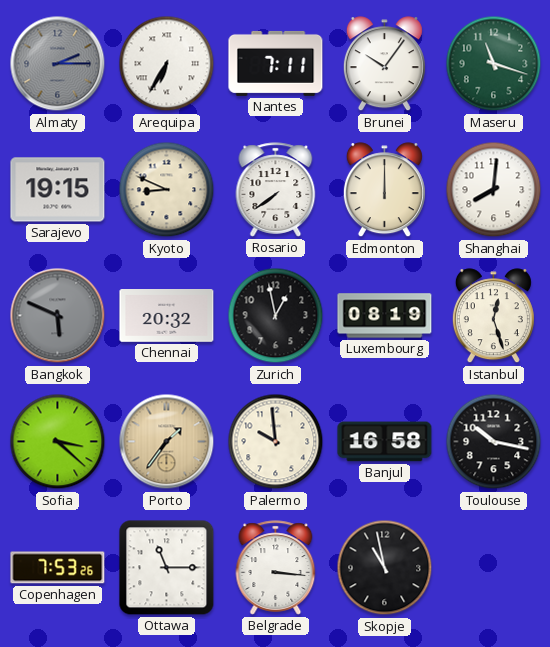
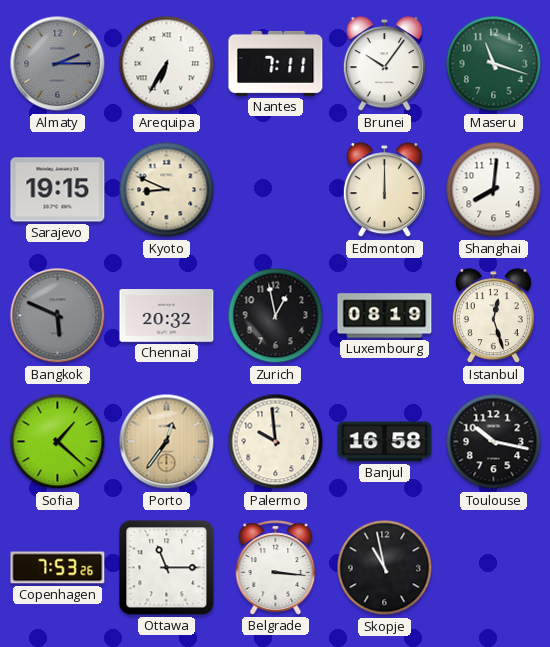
Rosario: 7:39 -> none (276, 190)
Sofia: 3:22 -> 1:22 (58, 442)
Porto: 1:36 -> 12:36 (167, 442)
